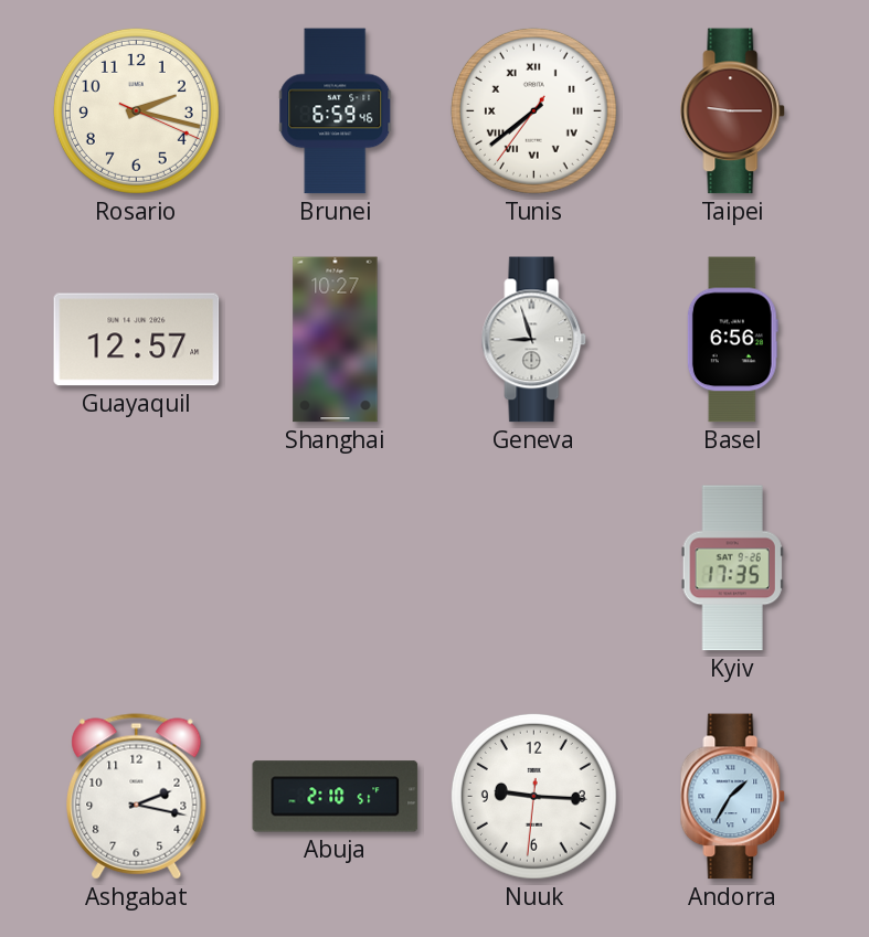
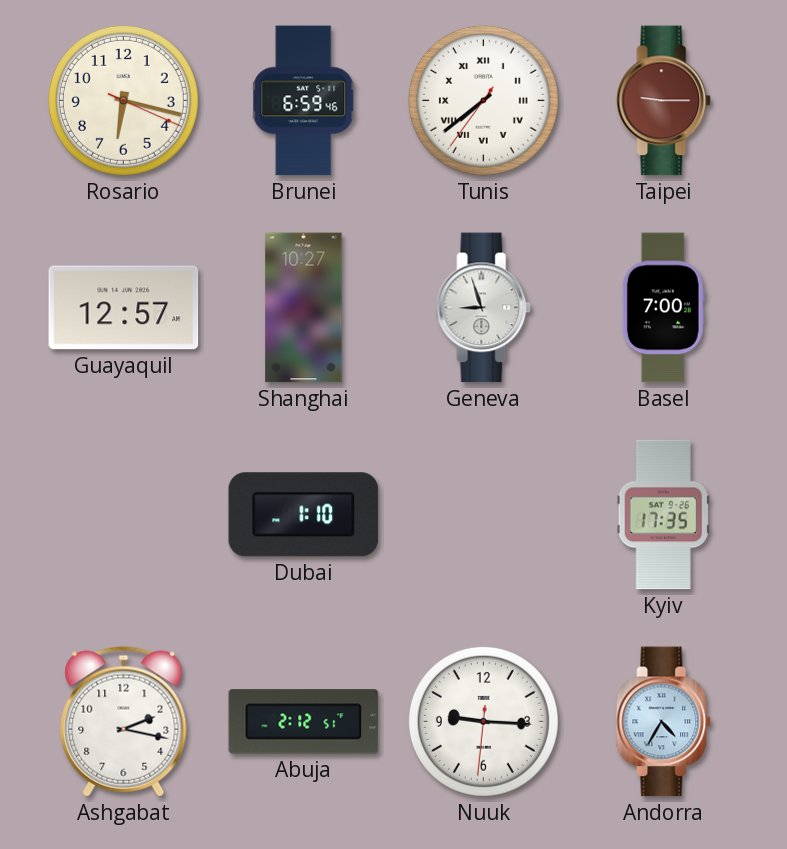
Rosario: 2:17 -> 6:17 (123, 100)
Basel: 6:56 -> 7:00 (663, 308)
Dubai: none -> 1:10 (304, 515)
Abuja: 2:10 -> 2:12 (304, 722)
Andorra: 1:35 -> 4:35 (664, 722)
